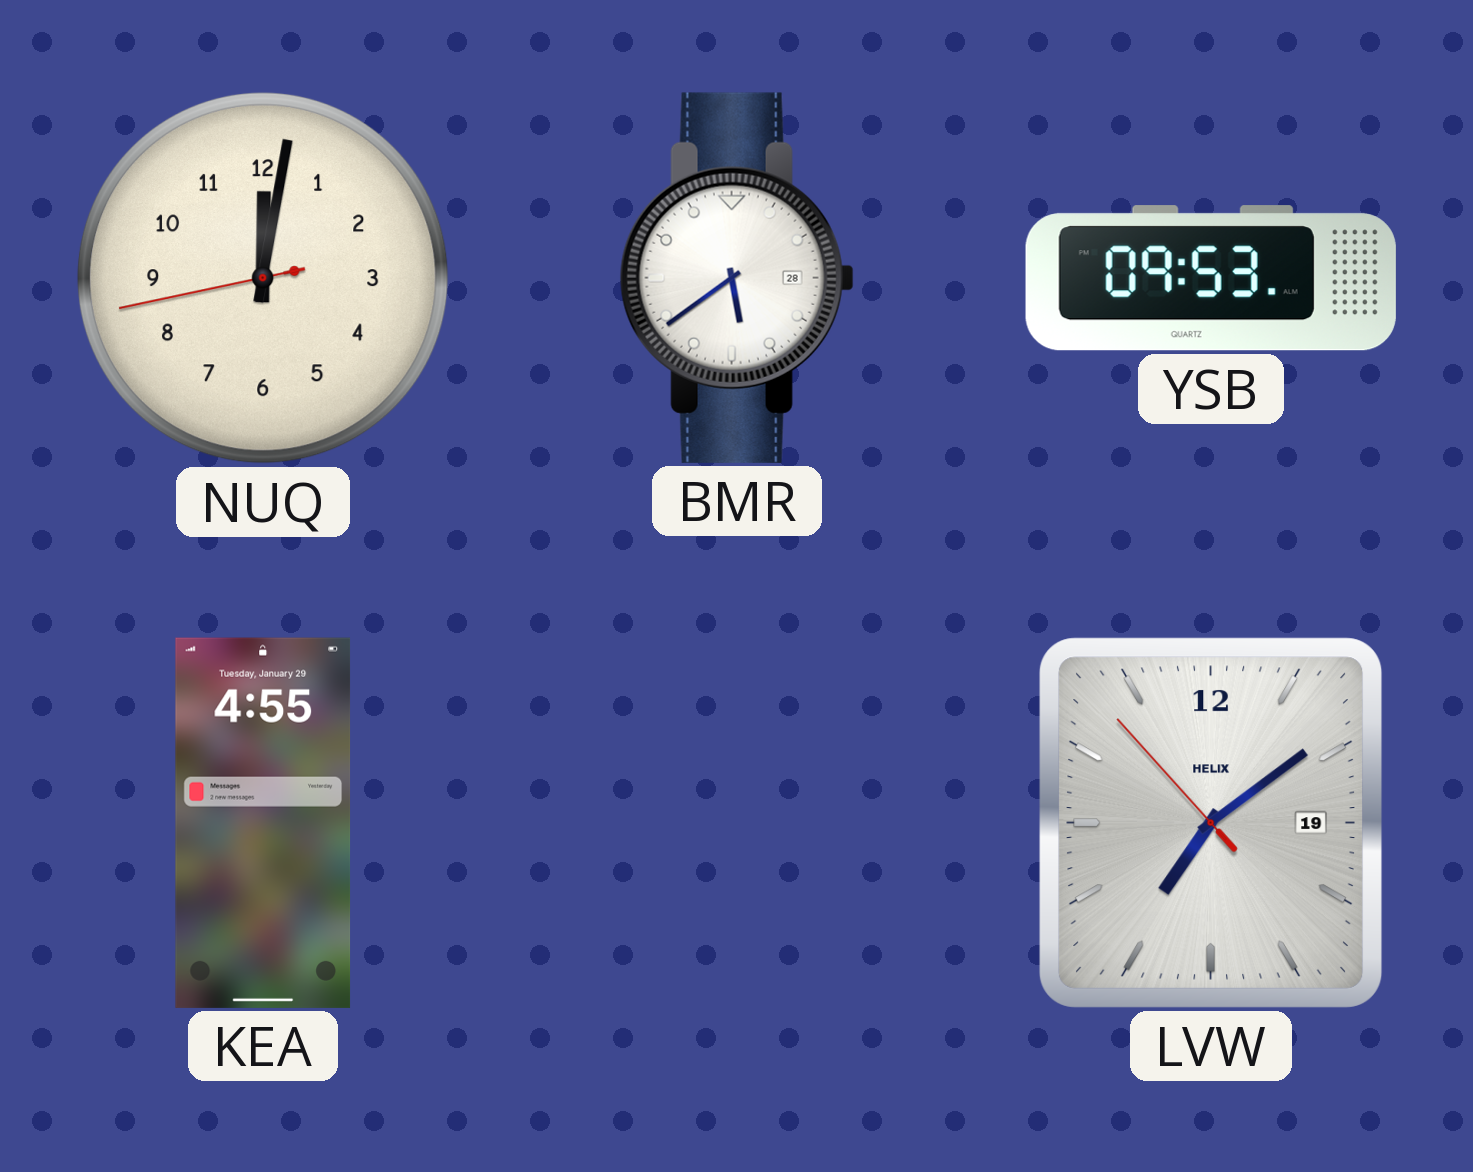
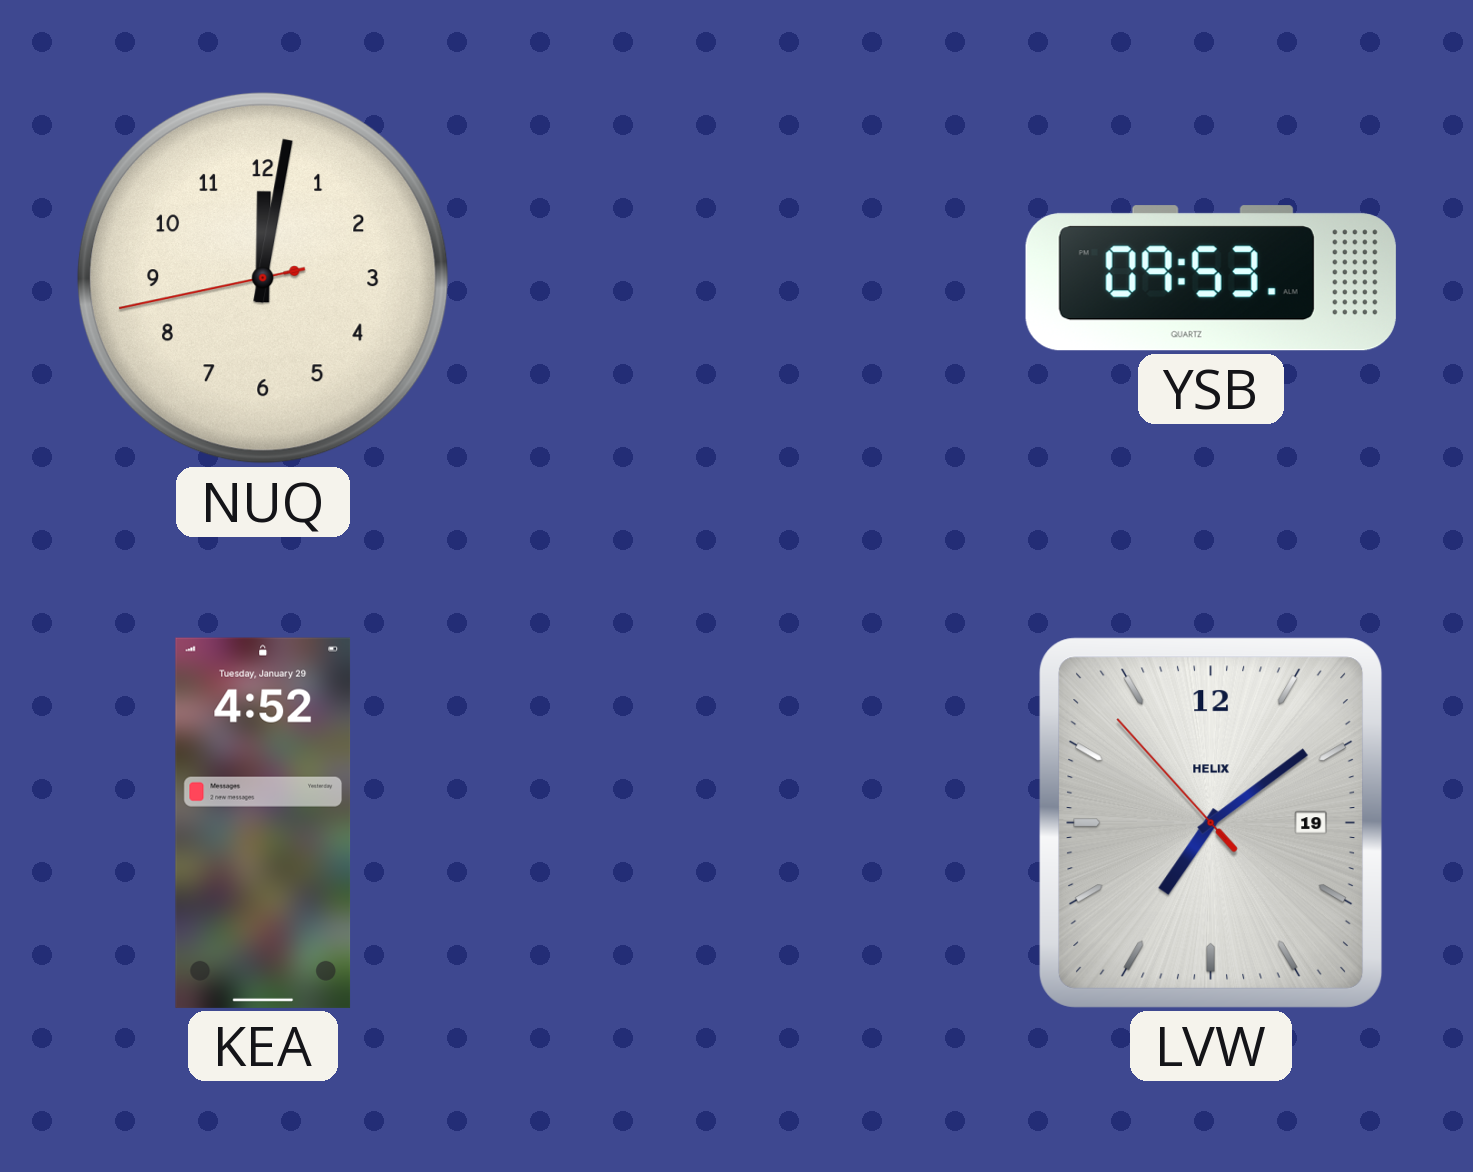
BMR: 5:39 -> none (737, 278)
KEA: 4:55 -> 4:52 (263, 823)
